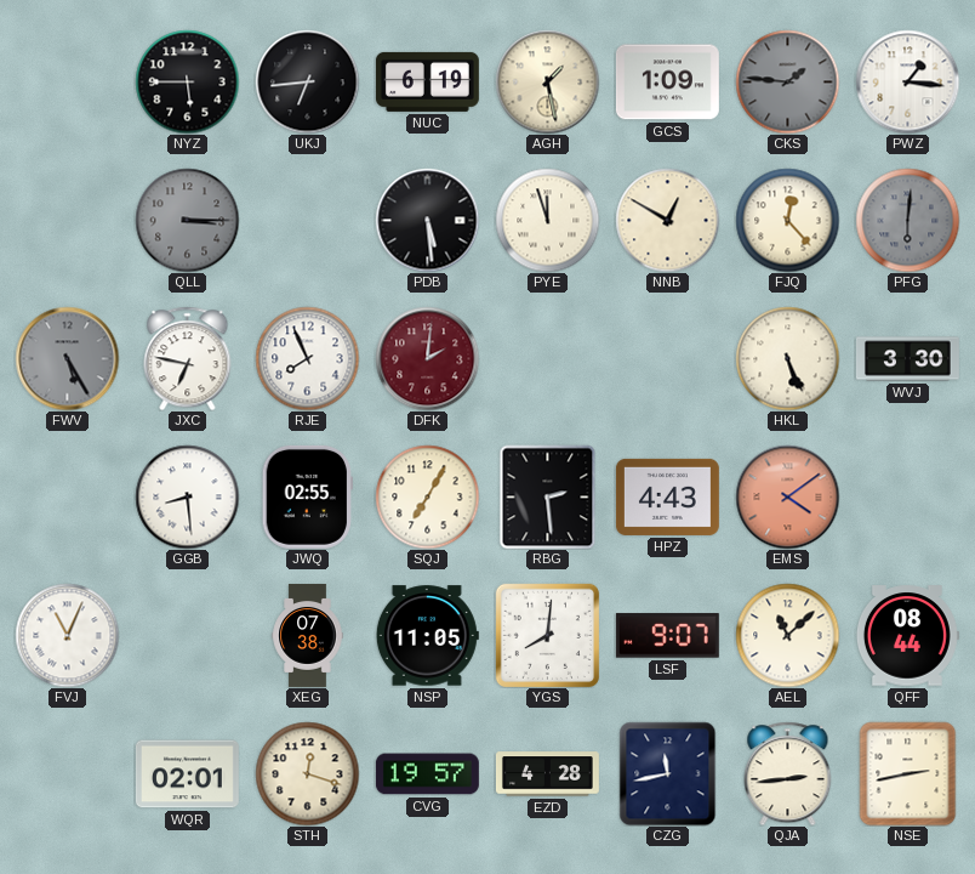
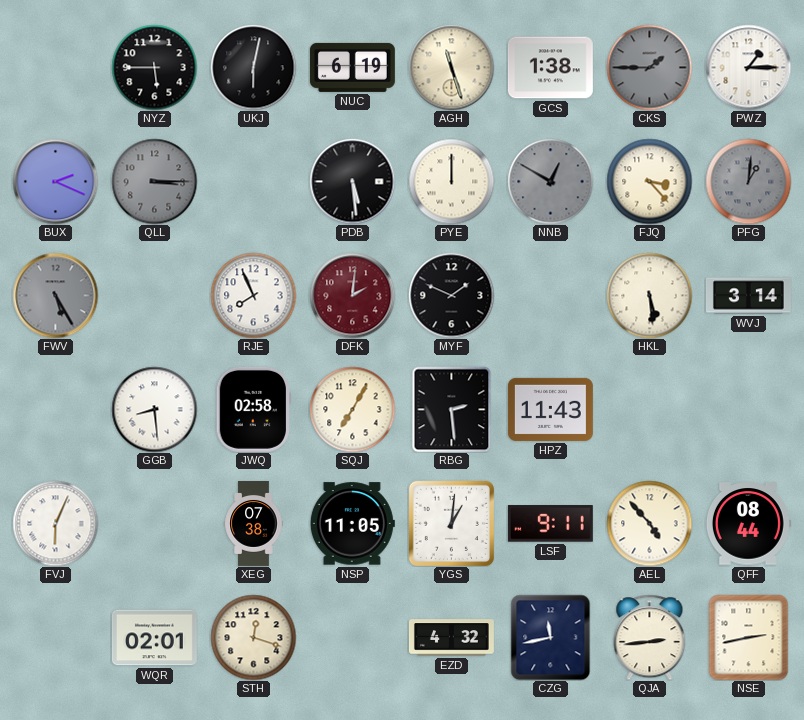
UKJ: 6:44 -> 6:02 (253, 67)
AGH: 1:28 -> 11:27 (451, 67)
GCS: 1:09 -> 1:38 (550, 68)
CKS: 1:46 -> 1:45 (649, 67)
PWZ: 1:16 -> 1:15 (748, 67)
BUX: none -> 2:19 (55, 181)
PYE: 11:57 -> 12:00 (451, 181)
NNB dial: cream -> grey (550, 181)
FJQ: 12:23 -> 3:23 (649, 181)
PFG: 6:01 -> 1:01 (748, 181)
JXC: 6:47 -> none (188, 358)
MYF: none -> 1:49 (451, 295)
HKL: 5:26 -> 5:29 (649, 295)
WVJ: 3:30 -> 3:14 (748, 296)
JWQ: 02:55 -> 02:58 (253, 409)
HPZ: 4:43 -> 11:43 (550, 409)
EMS: 4:09 -> none (787, 496)
FVJ: 11:04 -> 6:04 (55, 523)
YGS: 8:01 -> 1:01 (451, 523)
LSF: 9:07 -> 9:11 (550, 524)
AEL: 11:08 -> 4:53 (649, 523)
CVG: 19:57 -> none (427, 774)
EZD: 4:28 -> 4:32 (451, 638)
